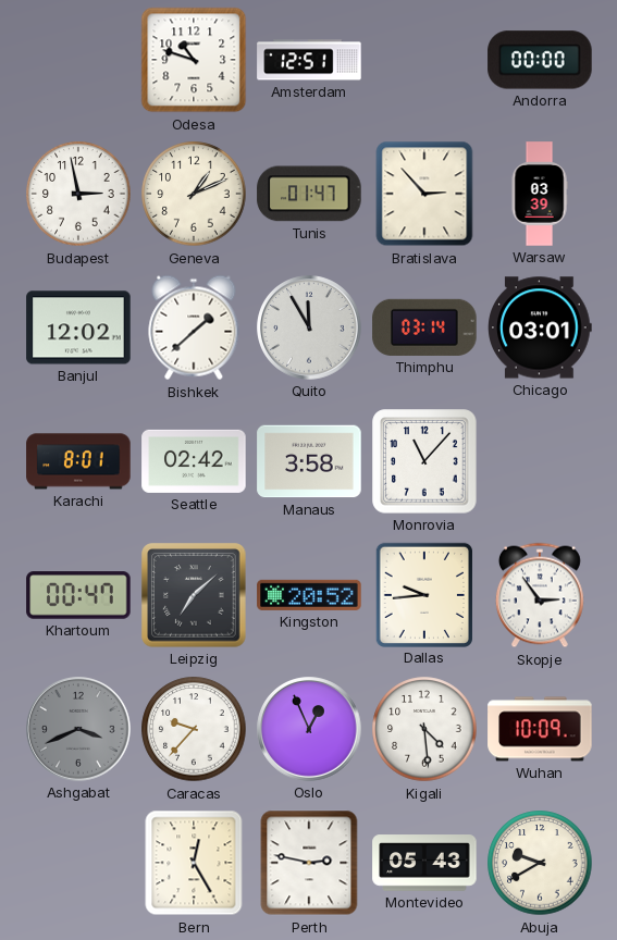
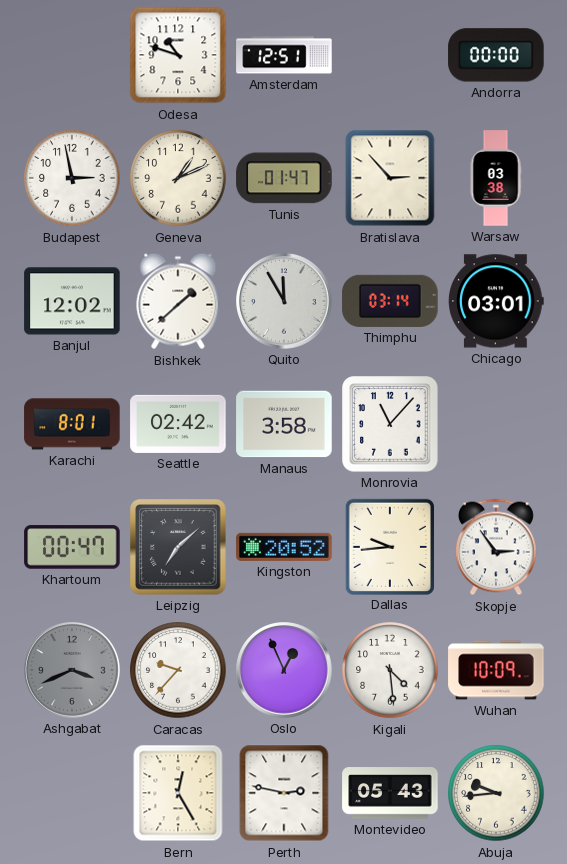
Warsaw: 03:39 -> 03:38 (496, 178)
Abuja: 9:40 -> 9:44 (496, 793)
